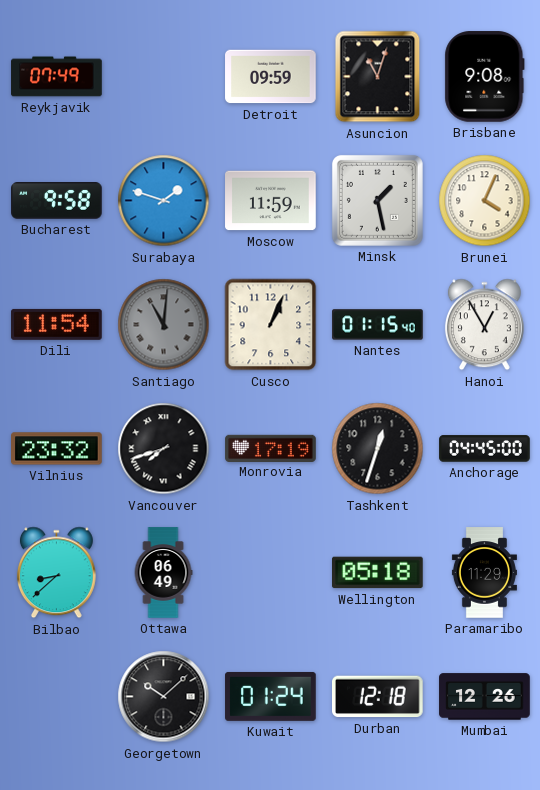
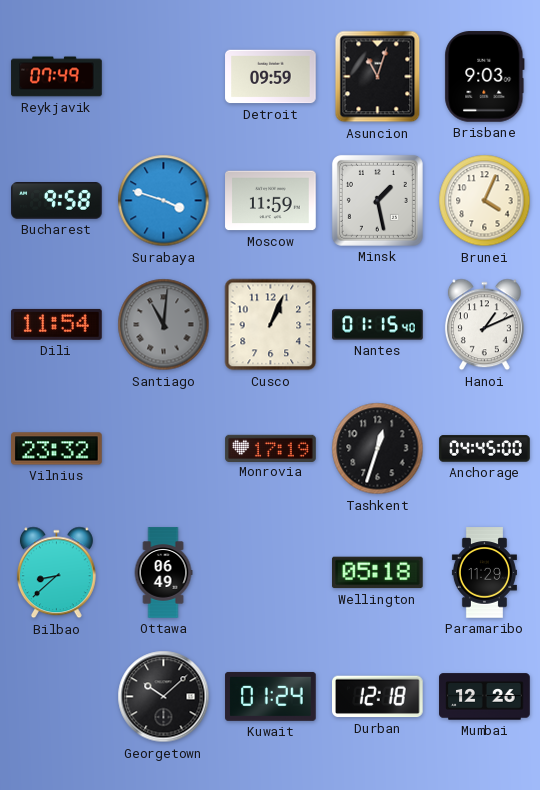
Brisbane: 9:08 -> 9:03 (485, 77)
Surabaya: 1:48 -> 3:48 (164, 201)
Hanoi: 12:55 -> 1:11 (484, 325)
Vancouver: 7:42 -> none (164, 449)
